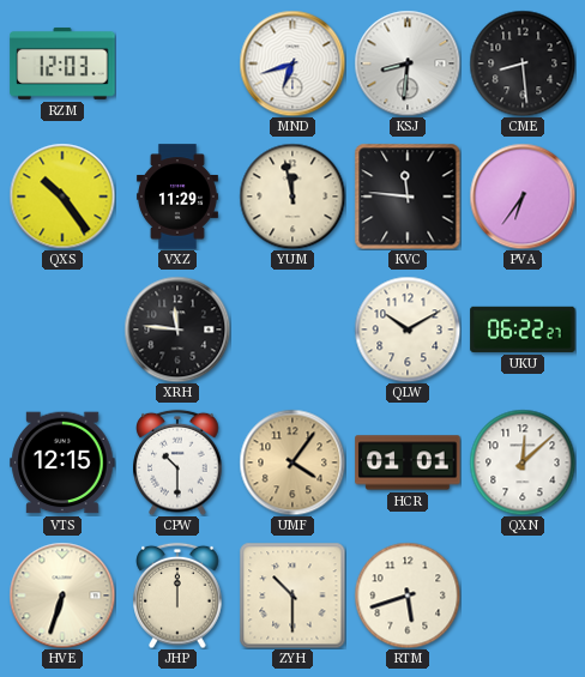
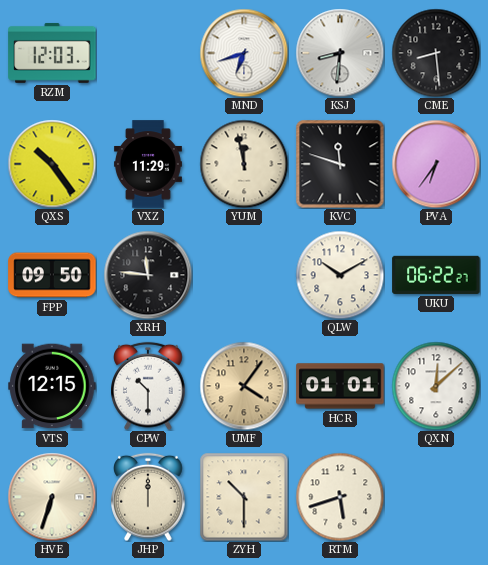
KVC: 11:46 -> 11:48 (340, 164)
FPP: none -> 09:50 (52, 275)
